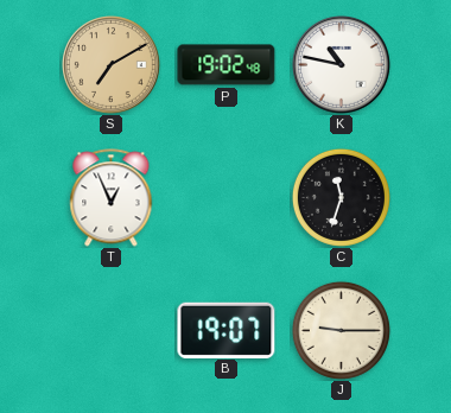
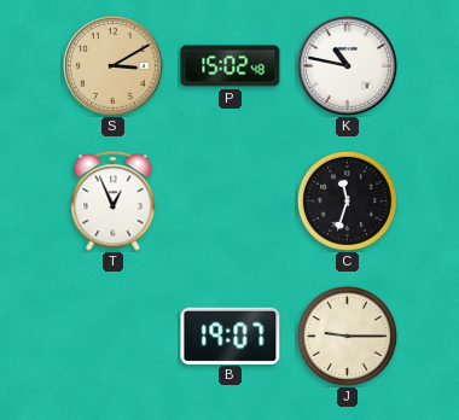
S: 7:10 -> 3:10 (114, 66)
P: 19:02 -> 15:02 (231, 66)
